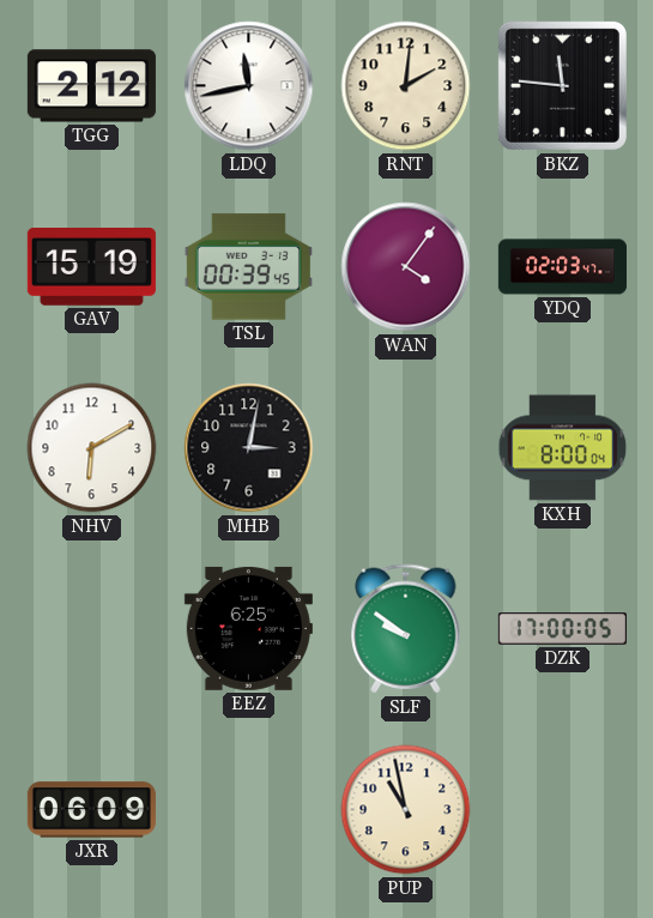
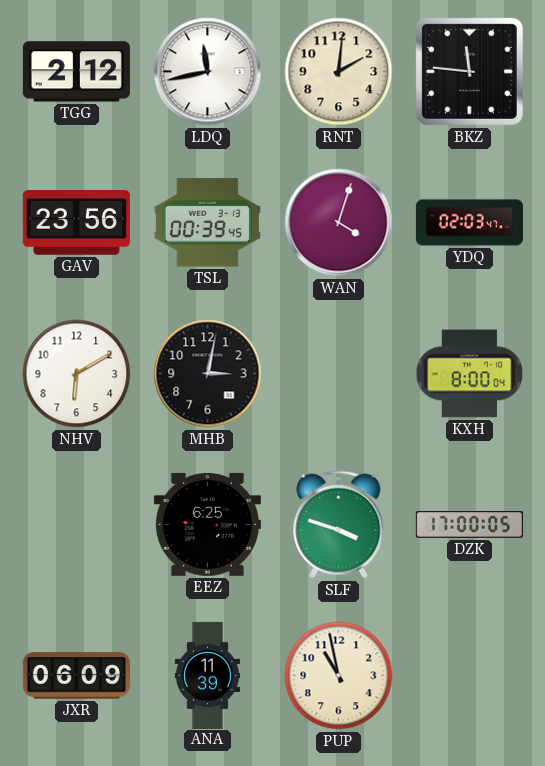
GAV: 15:19 -> 23:56 (76, 223)
WAN: 4:06 -> 4:03 (339, 223)
SLF: 9:51 -> 3:48 (339, 525)
ANA: none -> 11:39 (207, 675)
